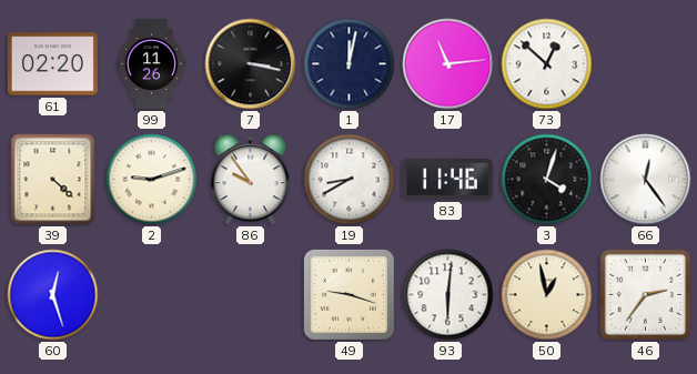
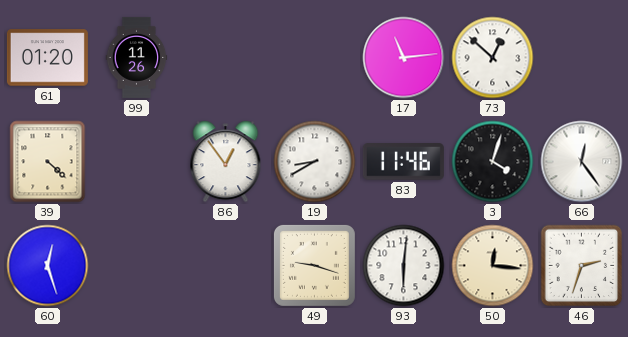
61: 02:20 -> 01:20 (47, 58)
7: 3:17 -> none (251, 64)
1: 12:02 -> none (350, 64)
2: 9:12 -> none (152, 180)
86: 9:54 -> 12:54 (226, 162)
50: 12:58 -> 12:16 (493, 266)
46: 2:36 -> 2:33 (582, 266)
